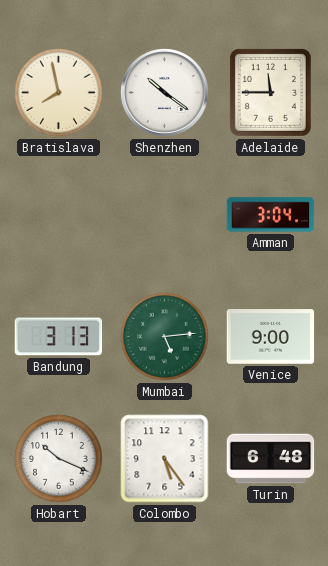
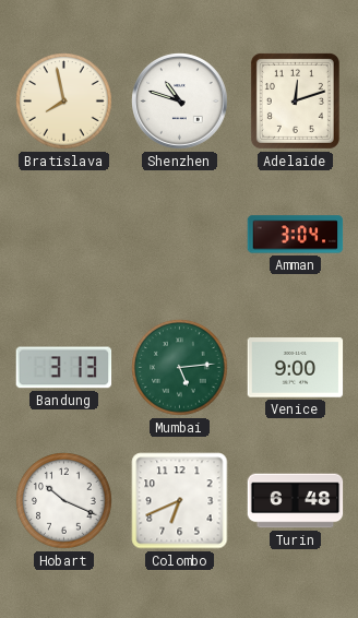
Shenzhen: 10:21 -> 10:48 (180, 102)
Adelaide: 11:45 -> 12:12 (295, 100)
Colombo: 5:24 -> 6:41 (180, 501)
